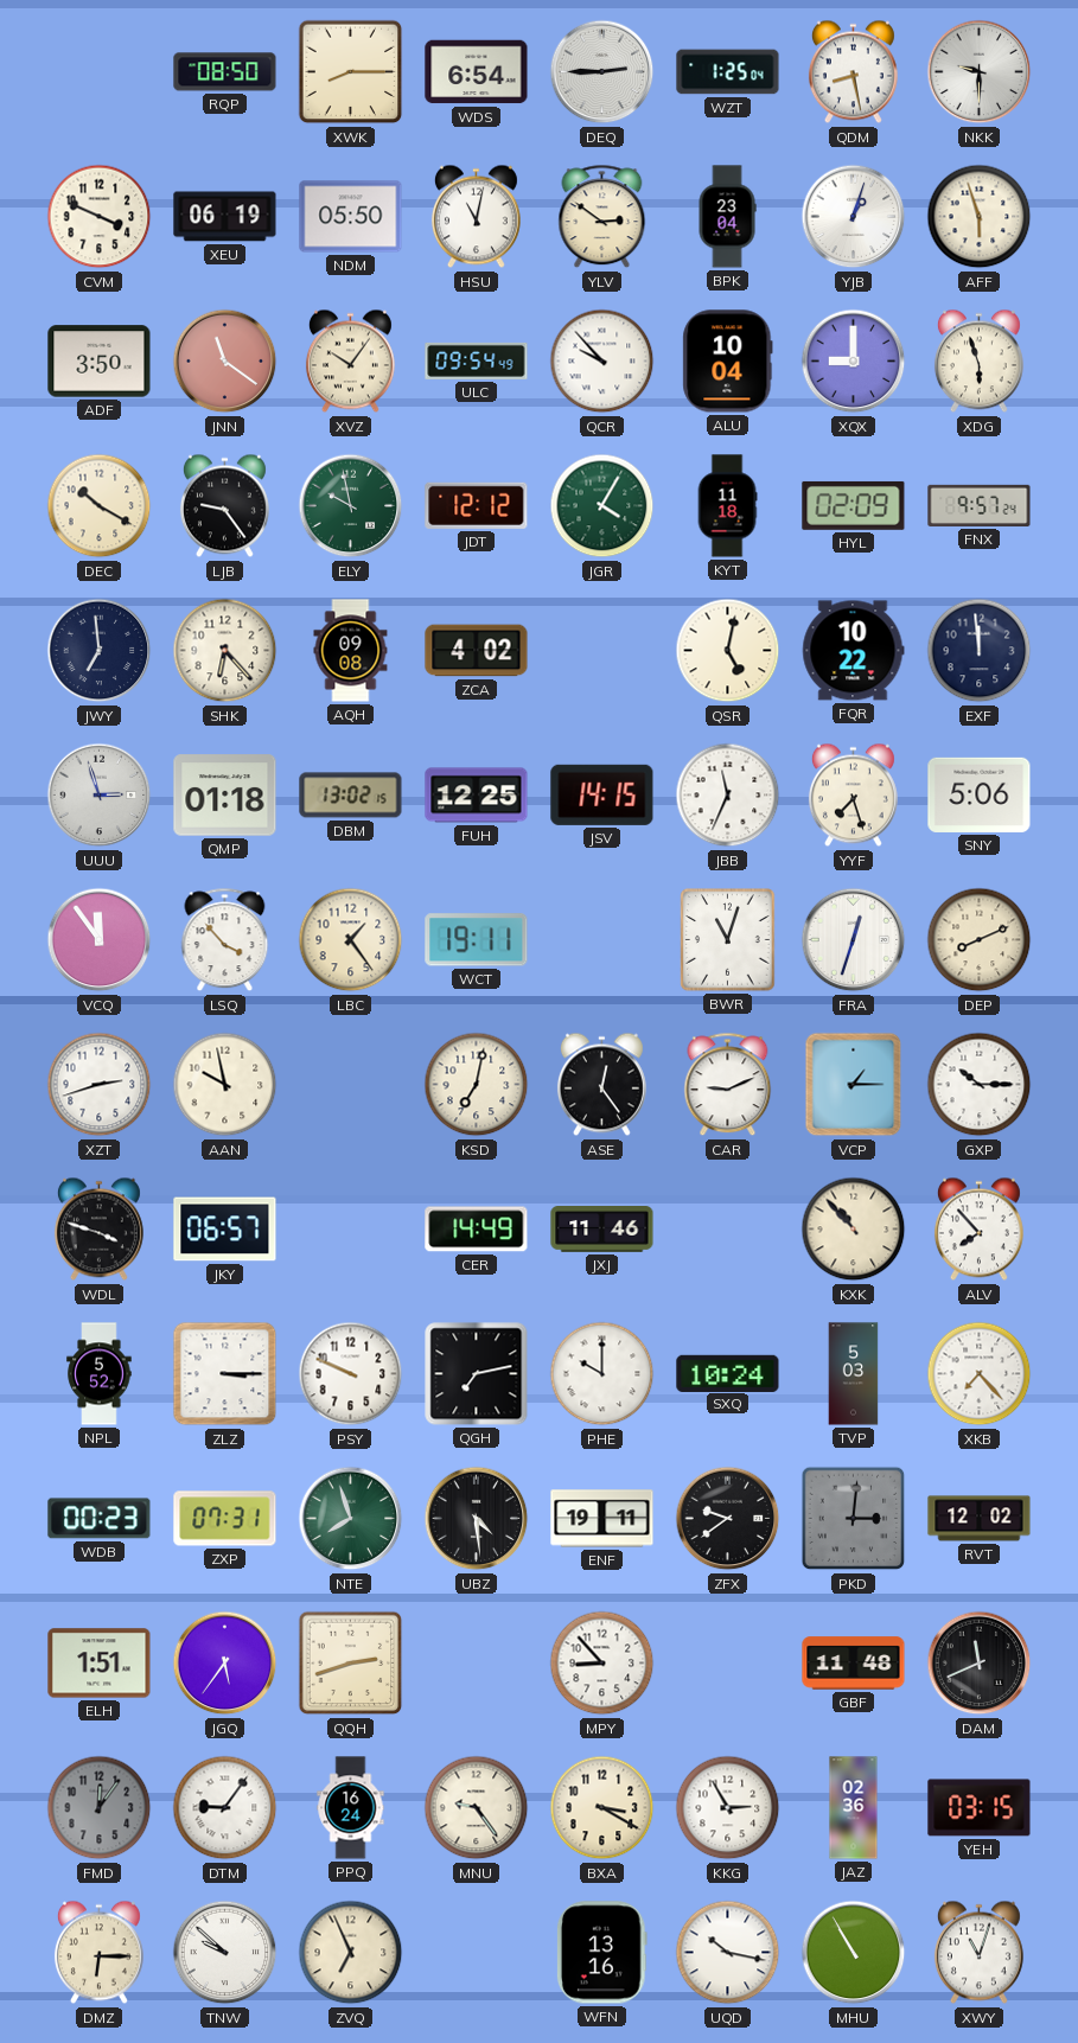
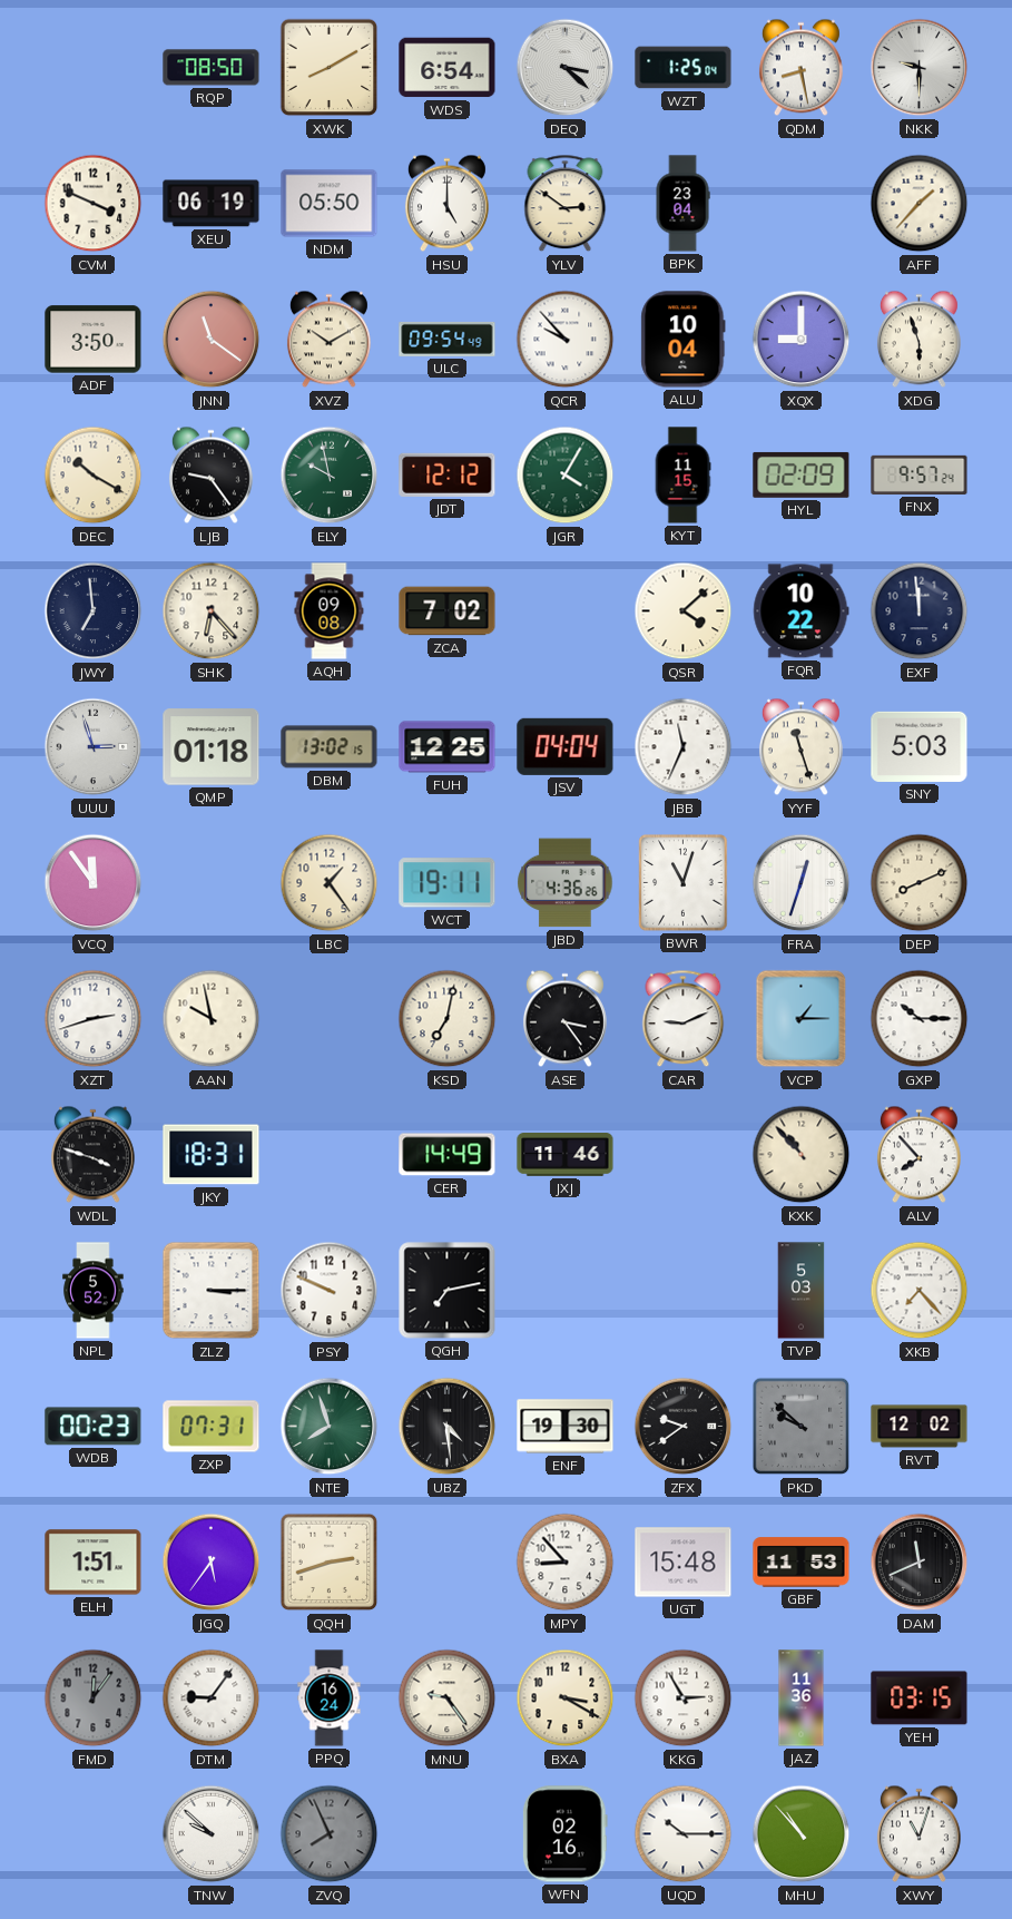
XWK: 8:15 -> 8:10 (330, 68)
DEQ: 2:45 -> 3:22 (566, 68)
HSU: 11:02 -> 5:00 (446, 204)
YJB: 1:03 -> none (854, 217)
AFF: 5:57 -> 1:37 (920, 204)
XVZ: 10:06 -> 10:10 (328, 340)
KYT: 11:18 -> 11:15 (682, 476)
ZCA: 4:02 -> 7:02 (448, 611)
QSR: 5:02 -> 4:08 (684, 611)
JSV: 14:15 -> 04:04 (566, 746)
YYF: 7:27 -> 11:27 (800, 747)
SNY: 5:06 -> 5:03 (920, 746)
LSQ: 3:53 -> none (225, 940)
JBD: none -> 4:36 (566, 883)
ASE: 12:24 -> 3:24 (564, 1019)
JKY: 06:57 -> 18:31 (212, 1155)
PHE: 10:00 -> none (602, 1374)
SXQ: 10:24 -> none (728, 1373)
ENF: 19:11 -> 19:30 (566, 1427)
PKD: 3:01 -> 9:52 (802, 1427)
UGT: none -> 15:48 (684, 1563)
GBF: 11:48 -> 11:53 (802, 1563)
JAZ: 02:36 -> 11:36 (802, 1698)
DMZ: 6:15 -> none (98, 1953)
ZVQ: 6:56 -> 7:56 (330, 1834)
ZVQ dial: cream -> grey (330, 1834)
WFN: 13:16 -> 02:16 (564, 1834)
UQD: 10:17 -> 10:15 (684, 1834)
MHU: 10:55 -> 10:53 (802, 1834)
